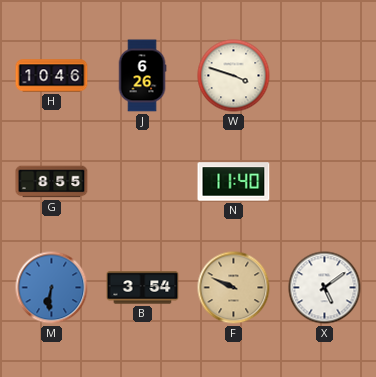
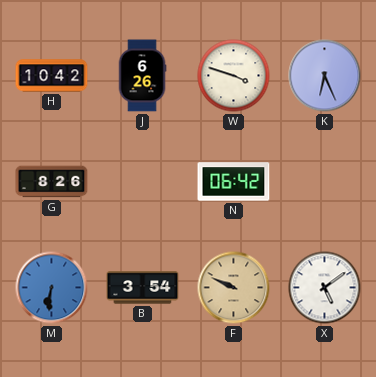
H: 10:46 -> 10:42 (52, 76)
K: none -> 6:26 (325, 76)
G: 8:55 -> 8:26 (52, 182)
N: 11:40 -> 06:42 (234, 182)
